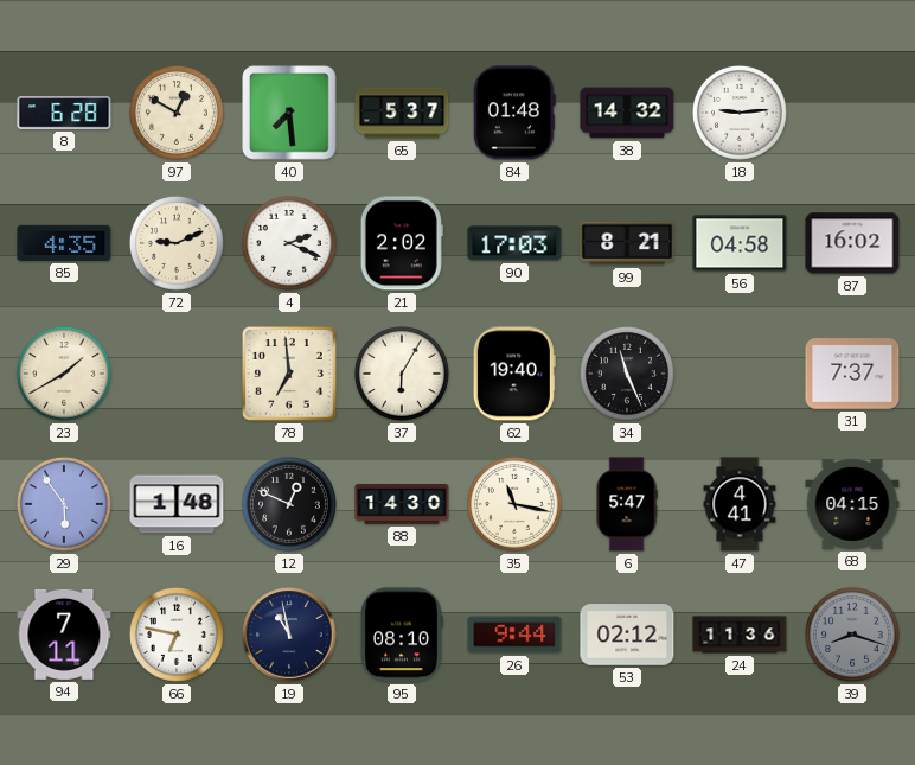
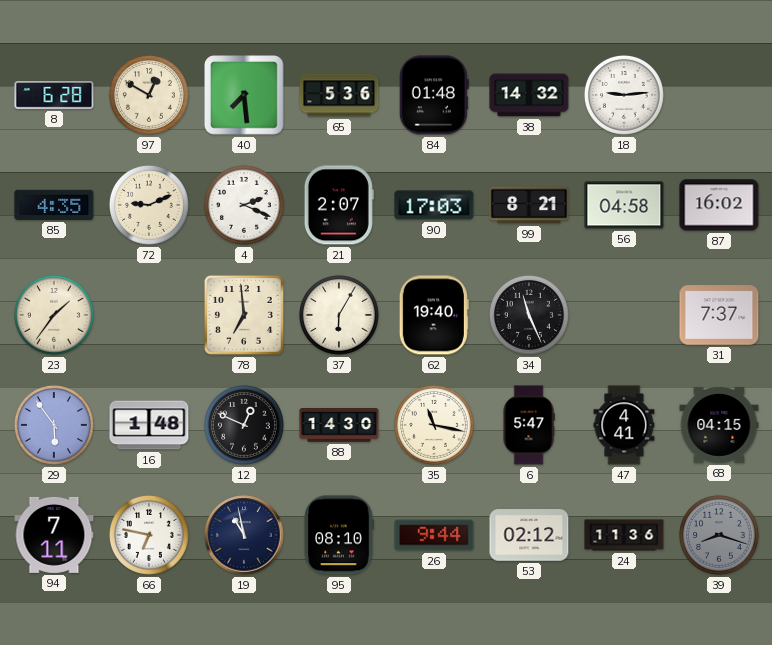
65: 5:37 -> 5:36 (339, 95)
21: 2:02 -> 2:07 (339, 205)
23: 1:40 -> 1:36 (54, 315)
